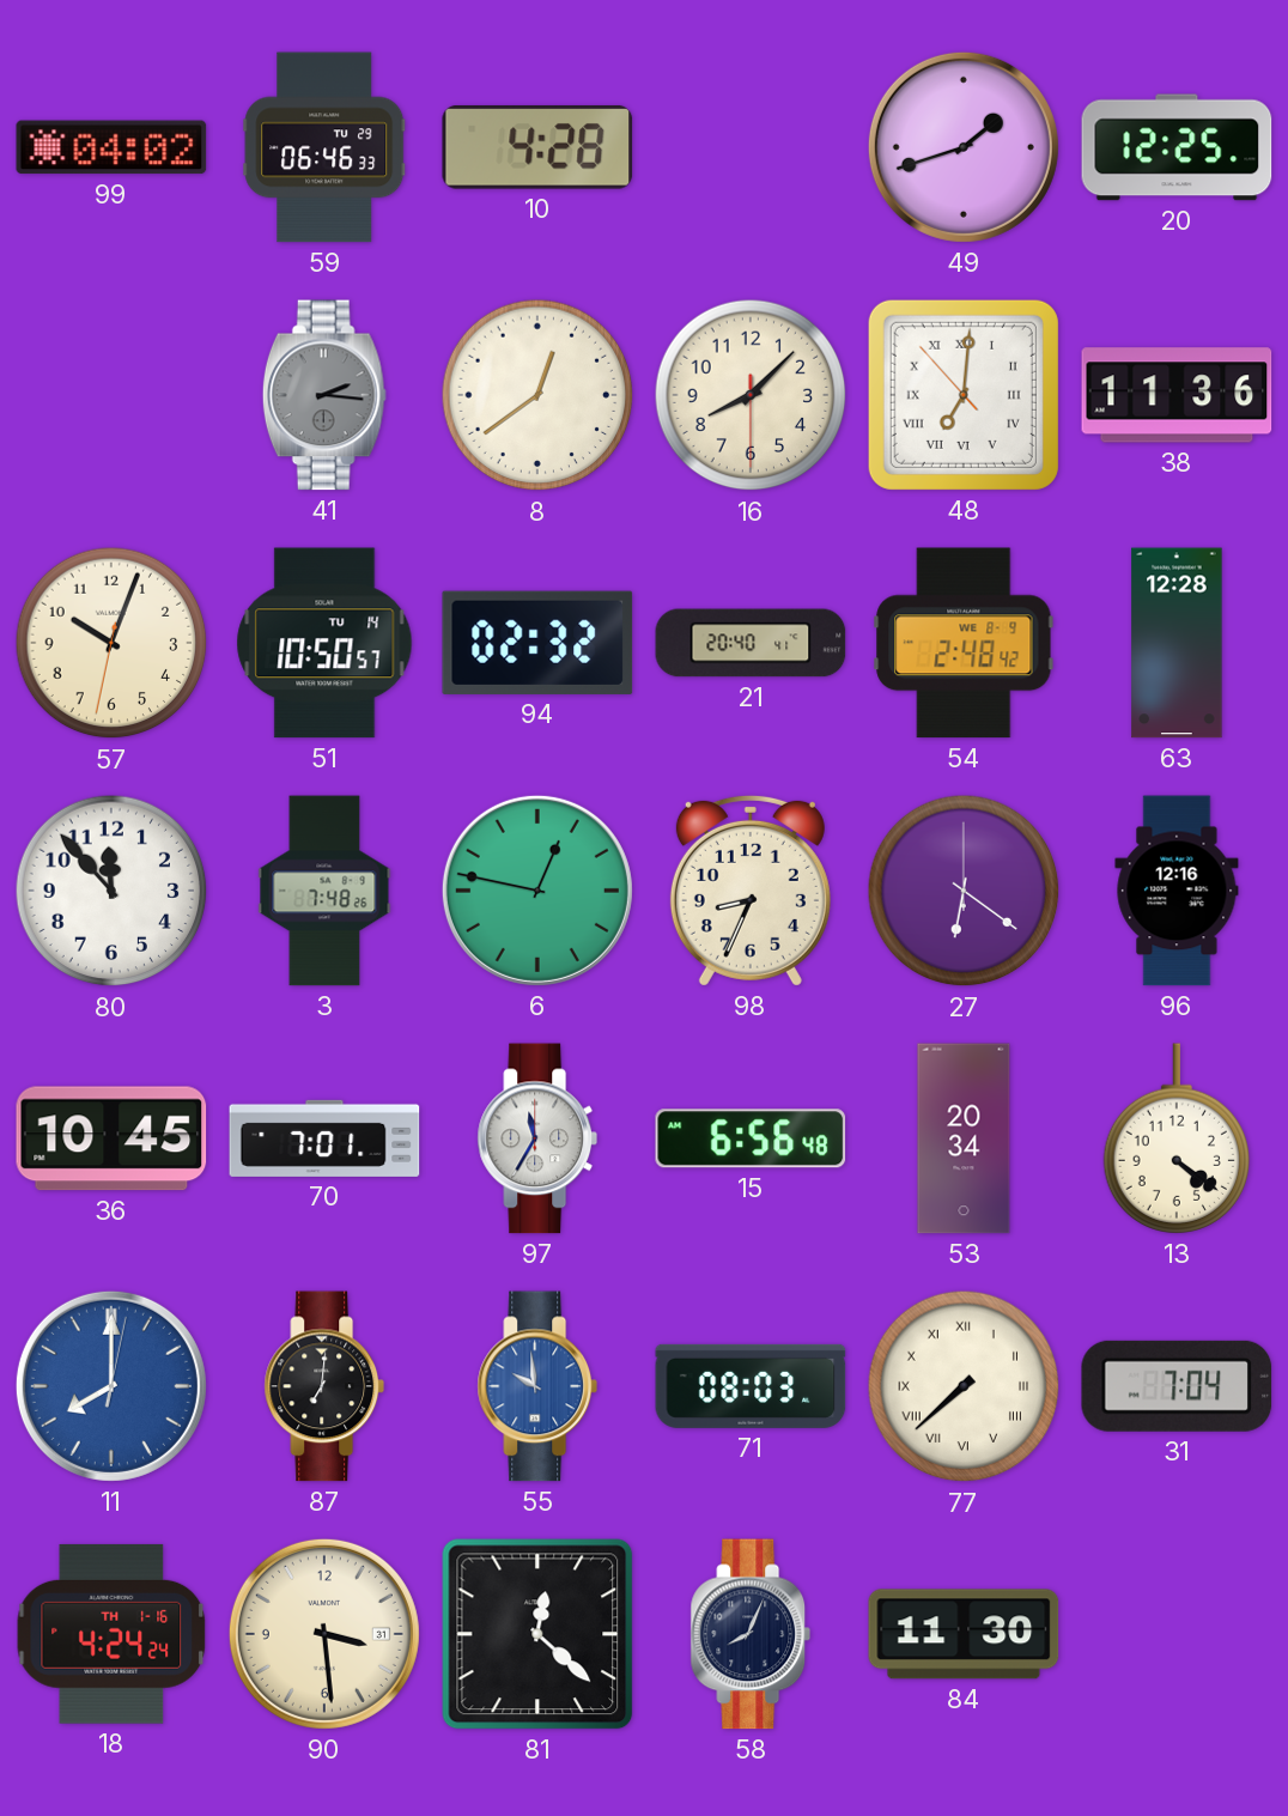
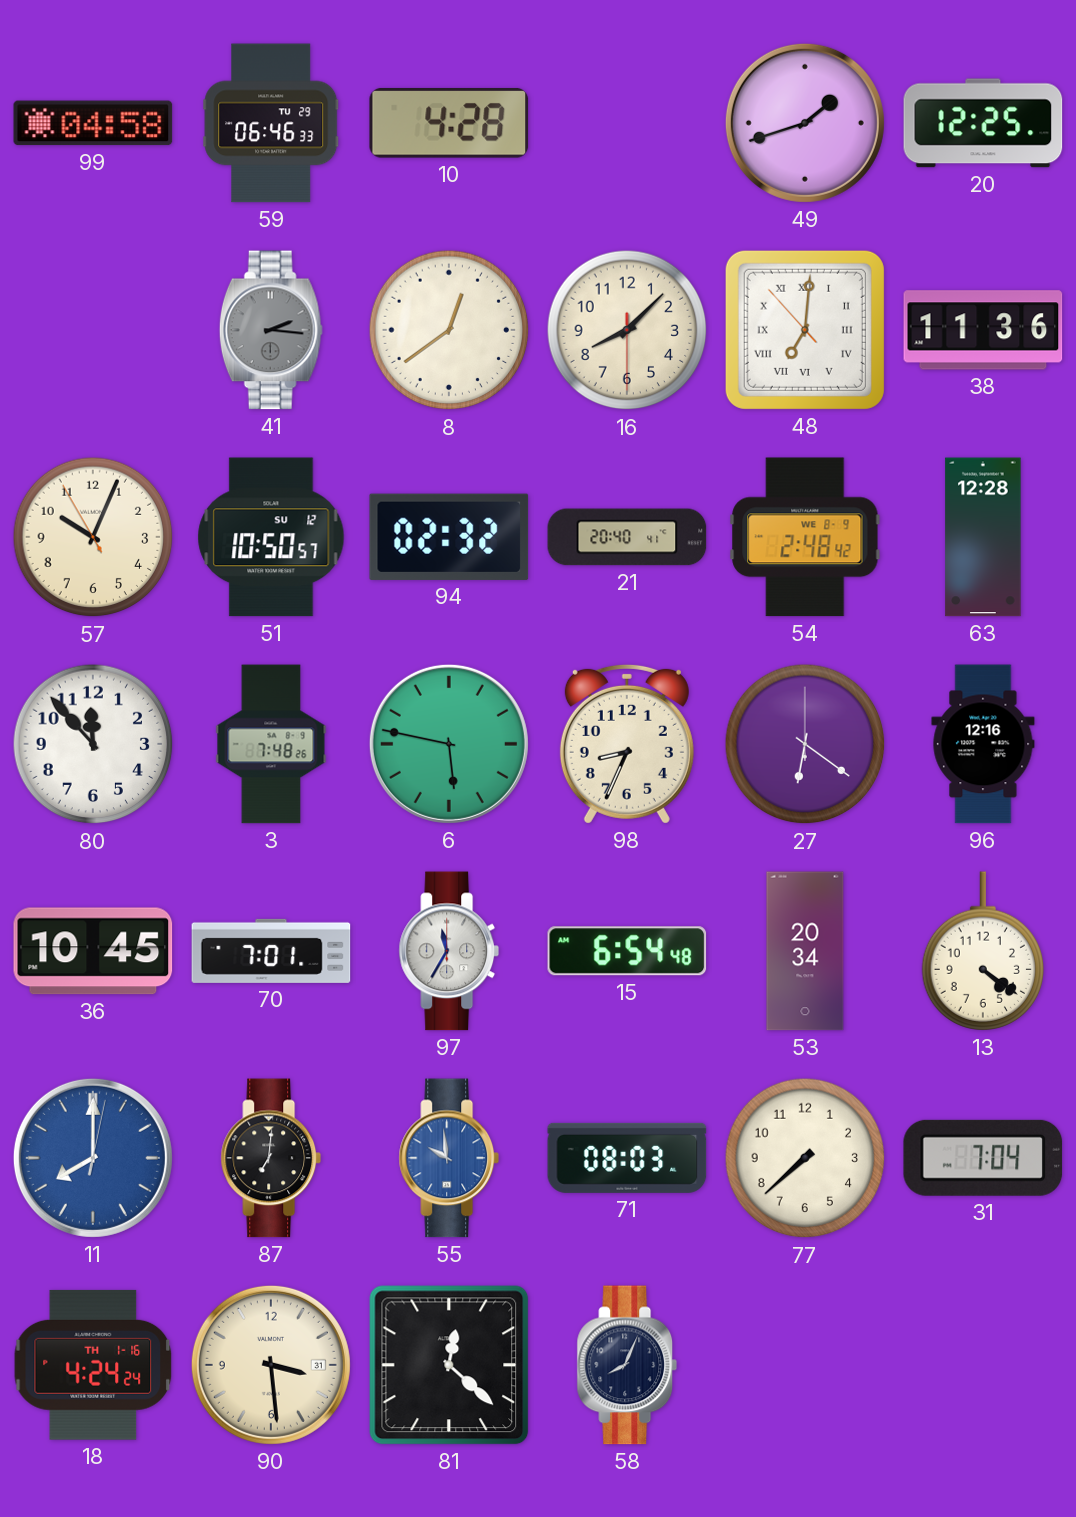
99: 04:02 -> 04:58 (93, 123)
57: 10:03:32 -> 10:03:55 (93, 537)
51 date: TU 14 -> SU 12 (271, 537)
6: 12:47 -> 5:47 (449, 744)
15: 6:56 -> 6:54 (627, 951)
77 numerals: Roman -> Arabic (805, 1158)
84: 11:30 -> none (964, 1634)
